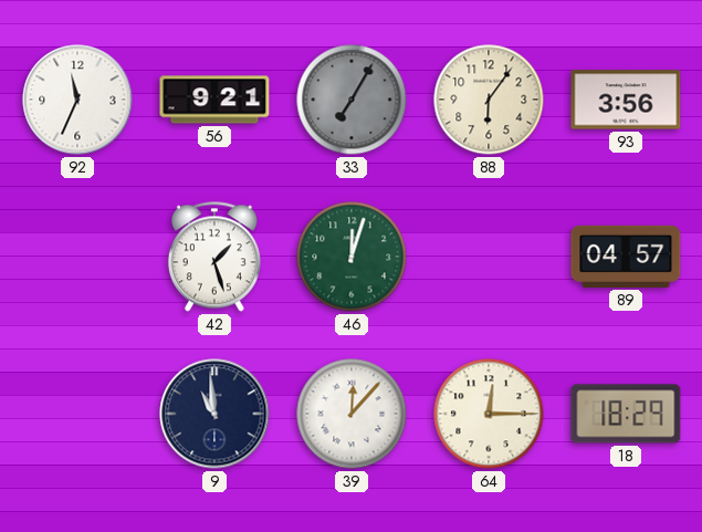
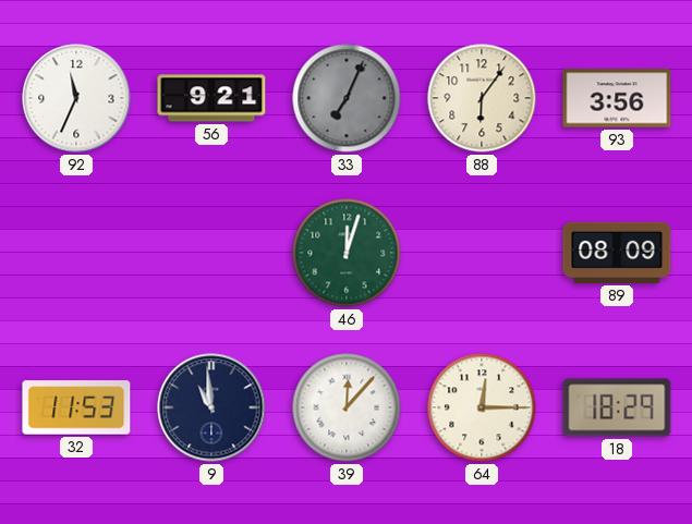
33: 7:05 -> 7:04 (347, 98)
42: 1:27 -> none (214, 257)
89: 04:57 -> 08:09 (617, 253)
32: none -> 11:53 (76, 407)
